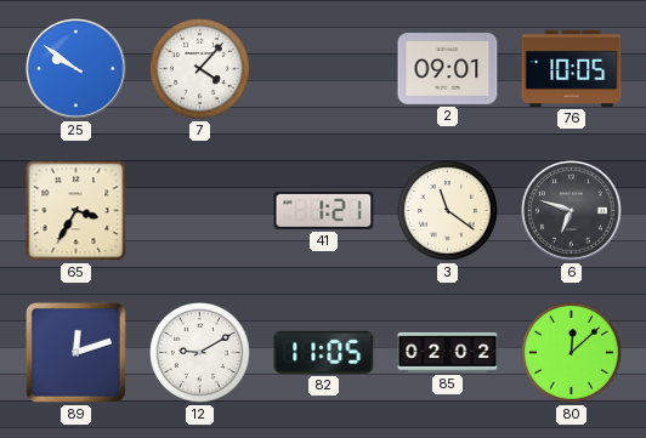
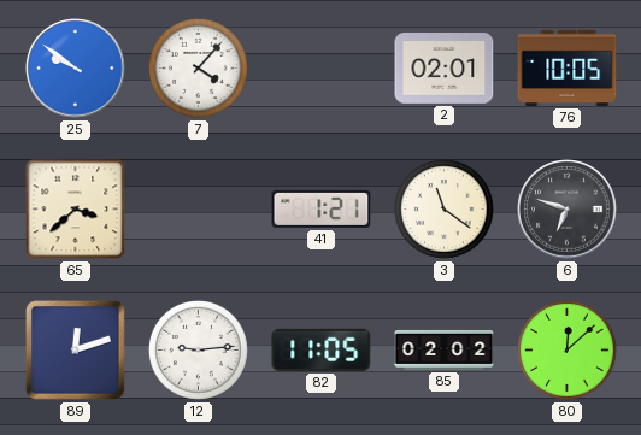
2: 09:01 -> 02:01 (445, 69)
65: 3:35 -> 3:38 (76, 210)
12: 9:10 -> 9:14 (199, 351)
